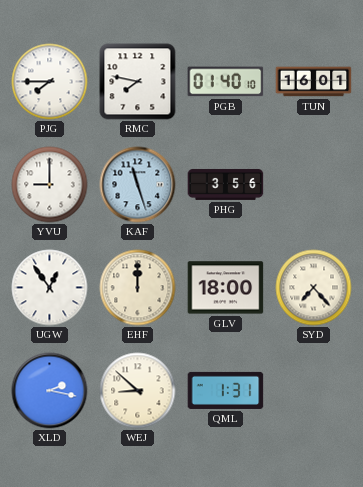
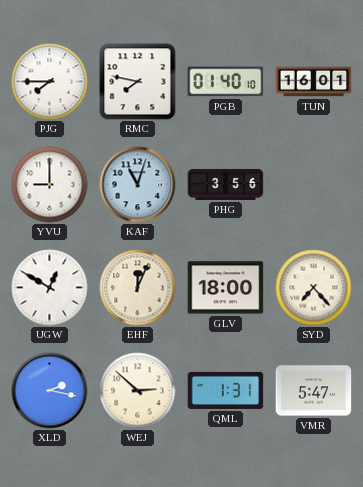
KAF: 11:27 -> 11:03 (138, 185)
UGW: 12:54 -> 12:50 (50, 288)
EHF: 12:00 -> 12:04 (138, 288)
WEJ: 8:52 -> 2:52 (138, 391)
VMR: none -> 5:47 (314, 391)
